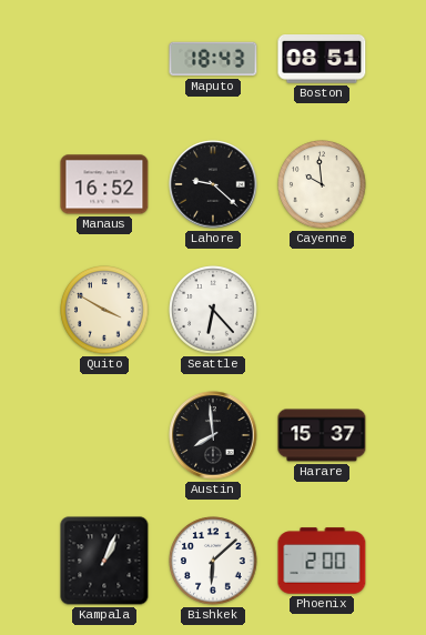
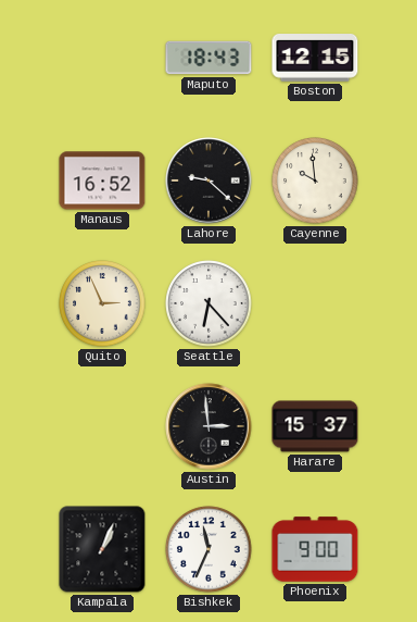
Boston: 08:51 -> 12:15 (315, 59)
Quito: 3:50 -> 2:56 (102, 303)
Austin: 7:59 -> 2:59 (208, 426)
Bishkek: 6:08 -> 11:34 (208, 549)
Phoenix: 2:00 -> 9:00 (315, 549)
